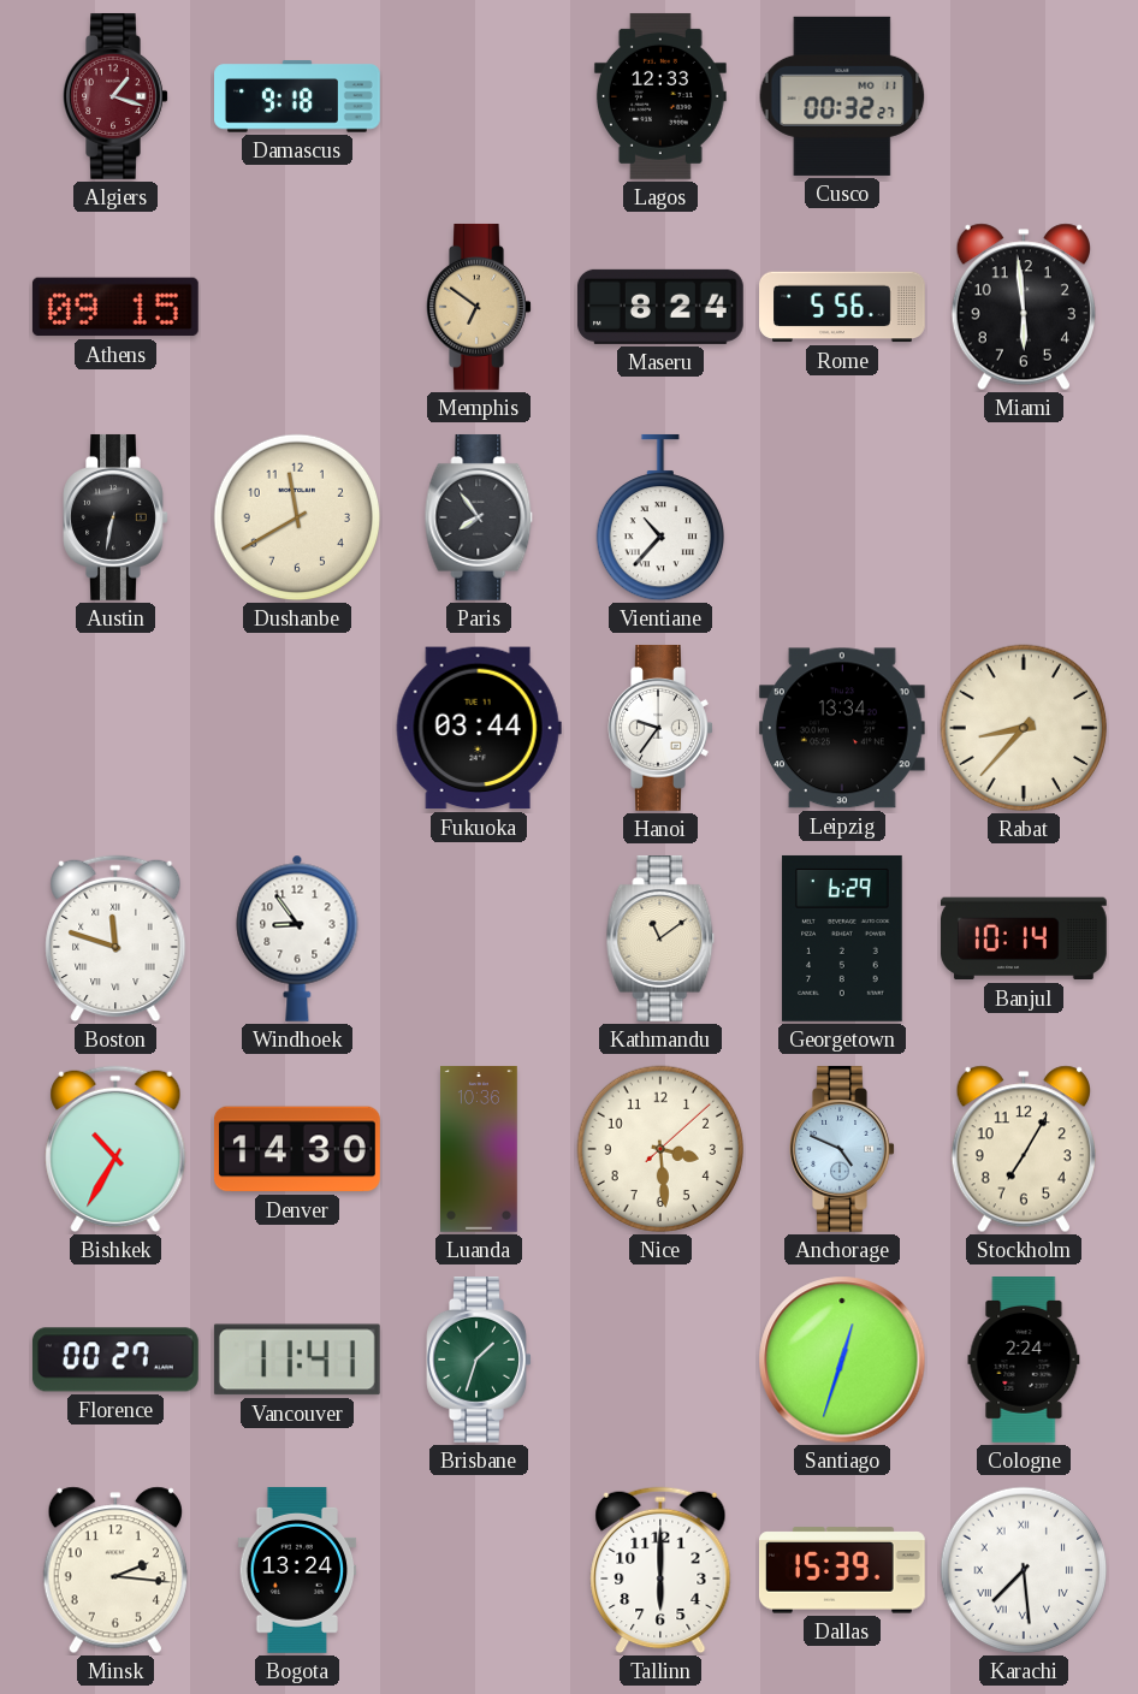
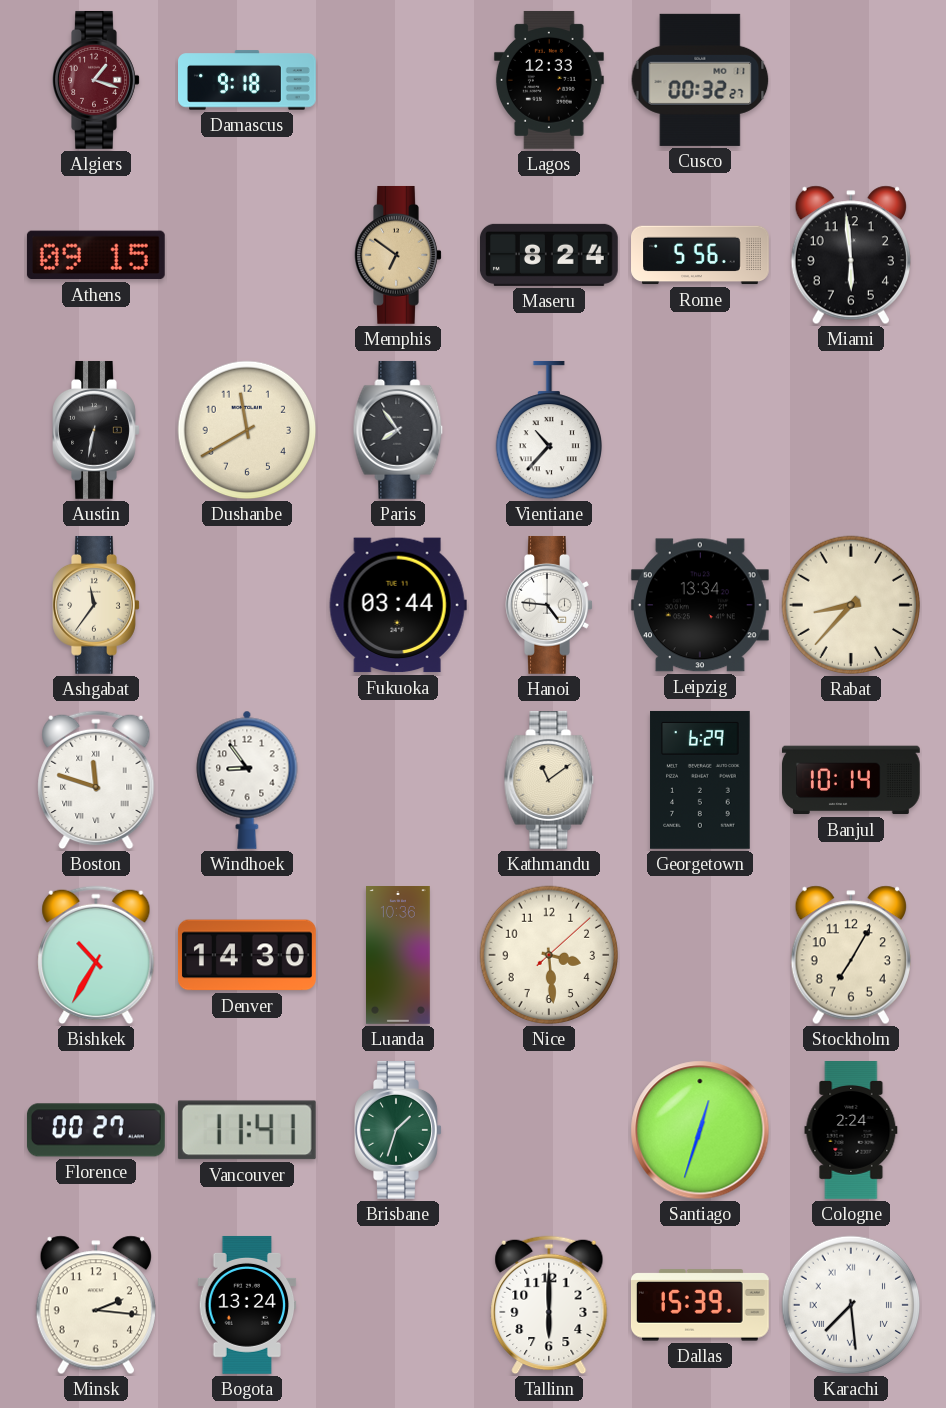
Ashgabat: none -> 11:36 (96, 605)
Hanoi: 9:36 -> 4:46 (549, 605)
Anchorage: 4:49 -> none (842, 1149)
